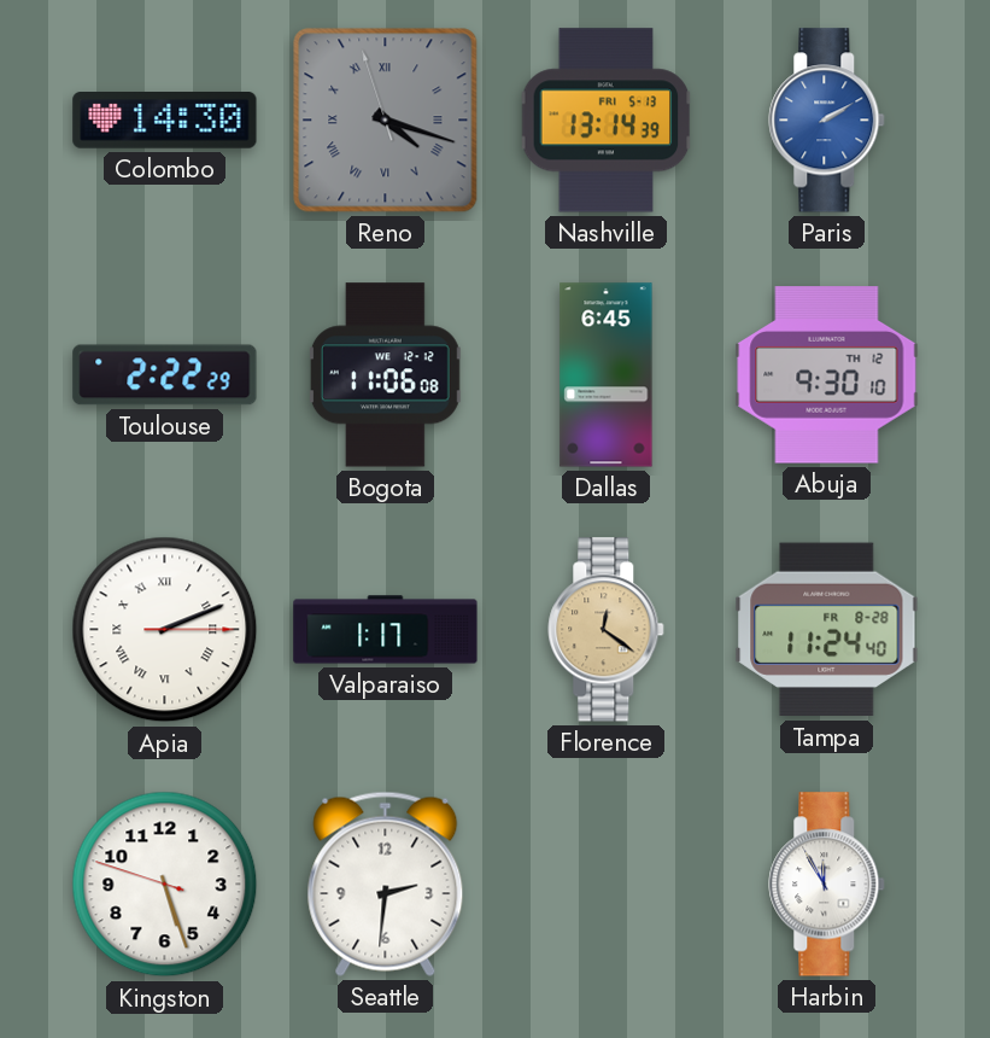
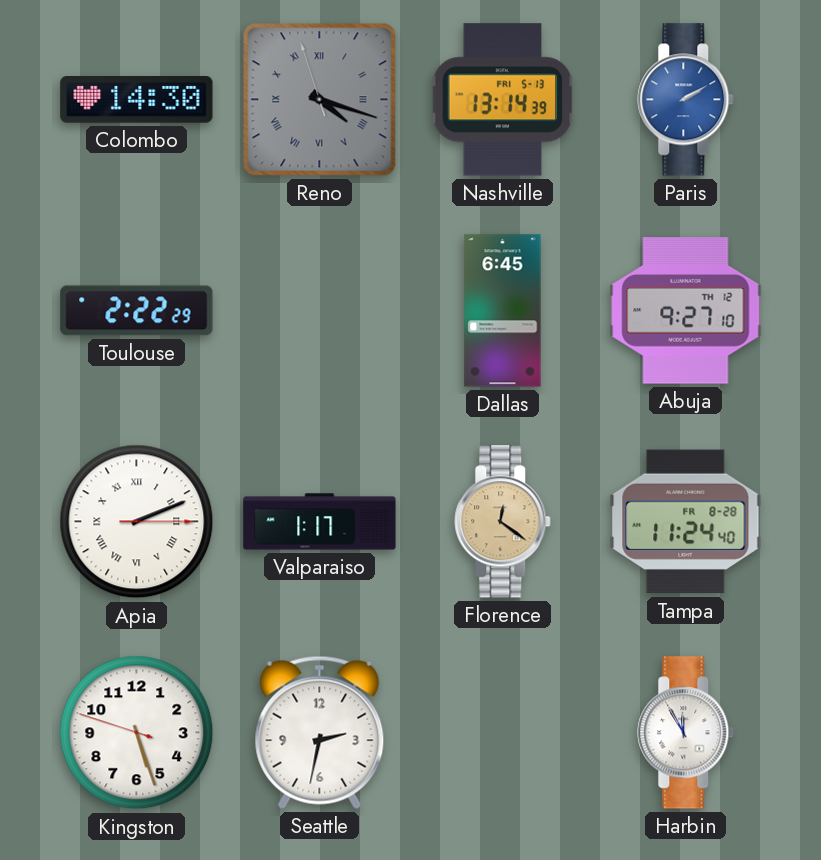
Bogota: 11:06 -> none (385, 375)
Abuja: 9:30 -> 9:27 (686, 311)
Seattle: 2:31 -> 2:32 (320, 732)
